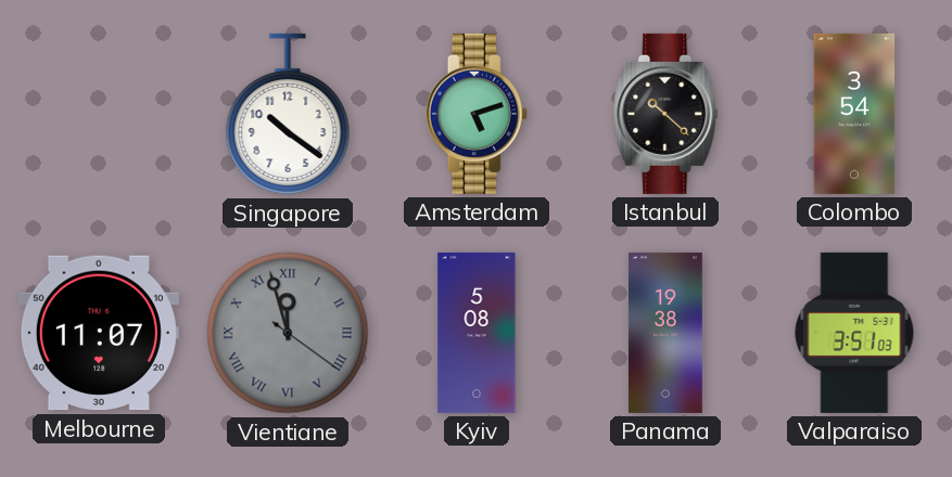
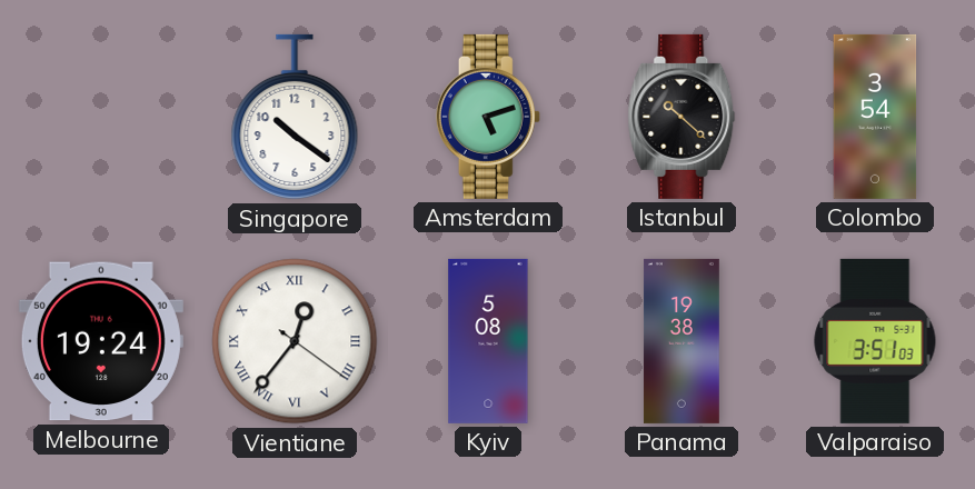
Melbourne: 11:07 -> 19:24 (101, 341)
Vientiane: 11:57 -> 12:36 (295, 341)
Vientiane dial: grey -> white (295, 341)
